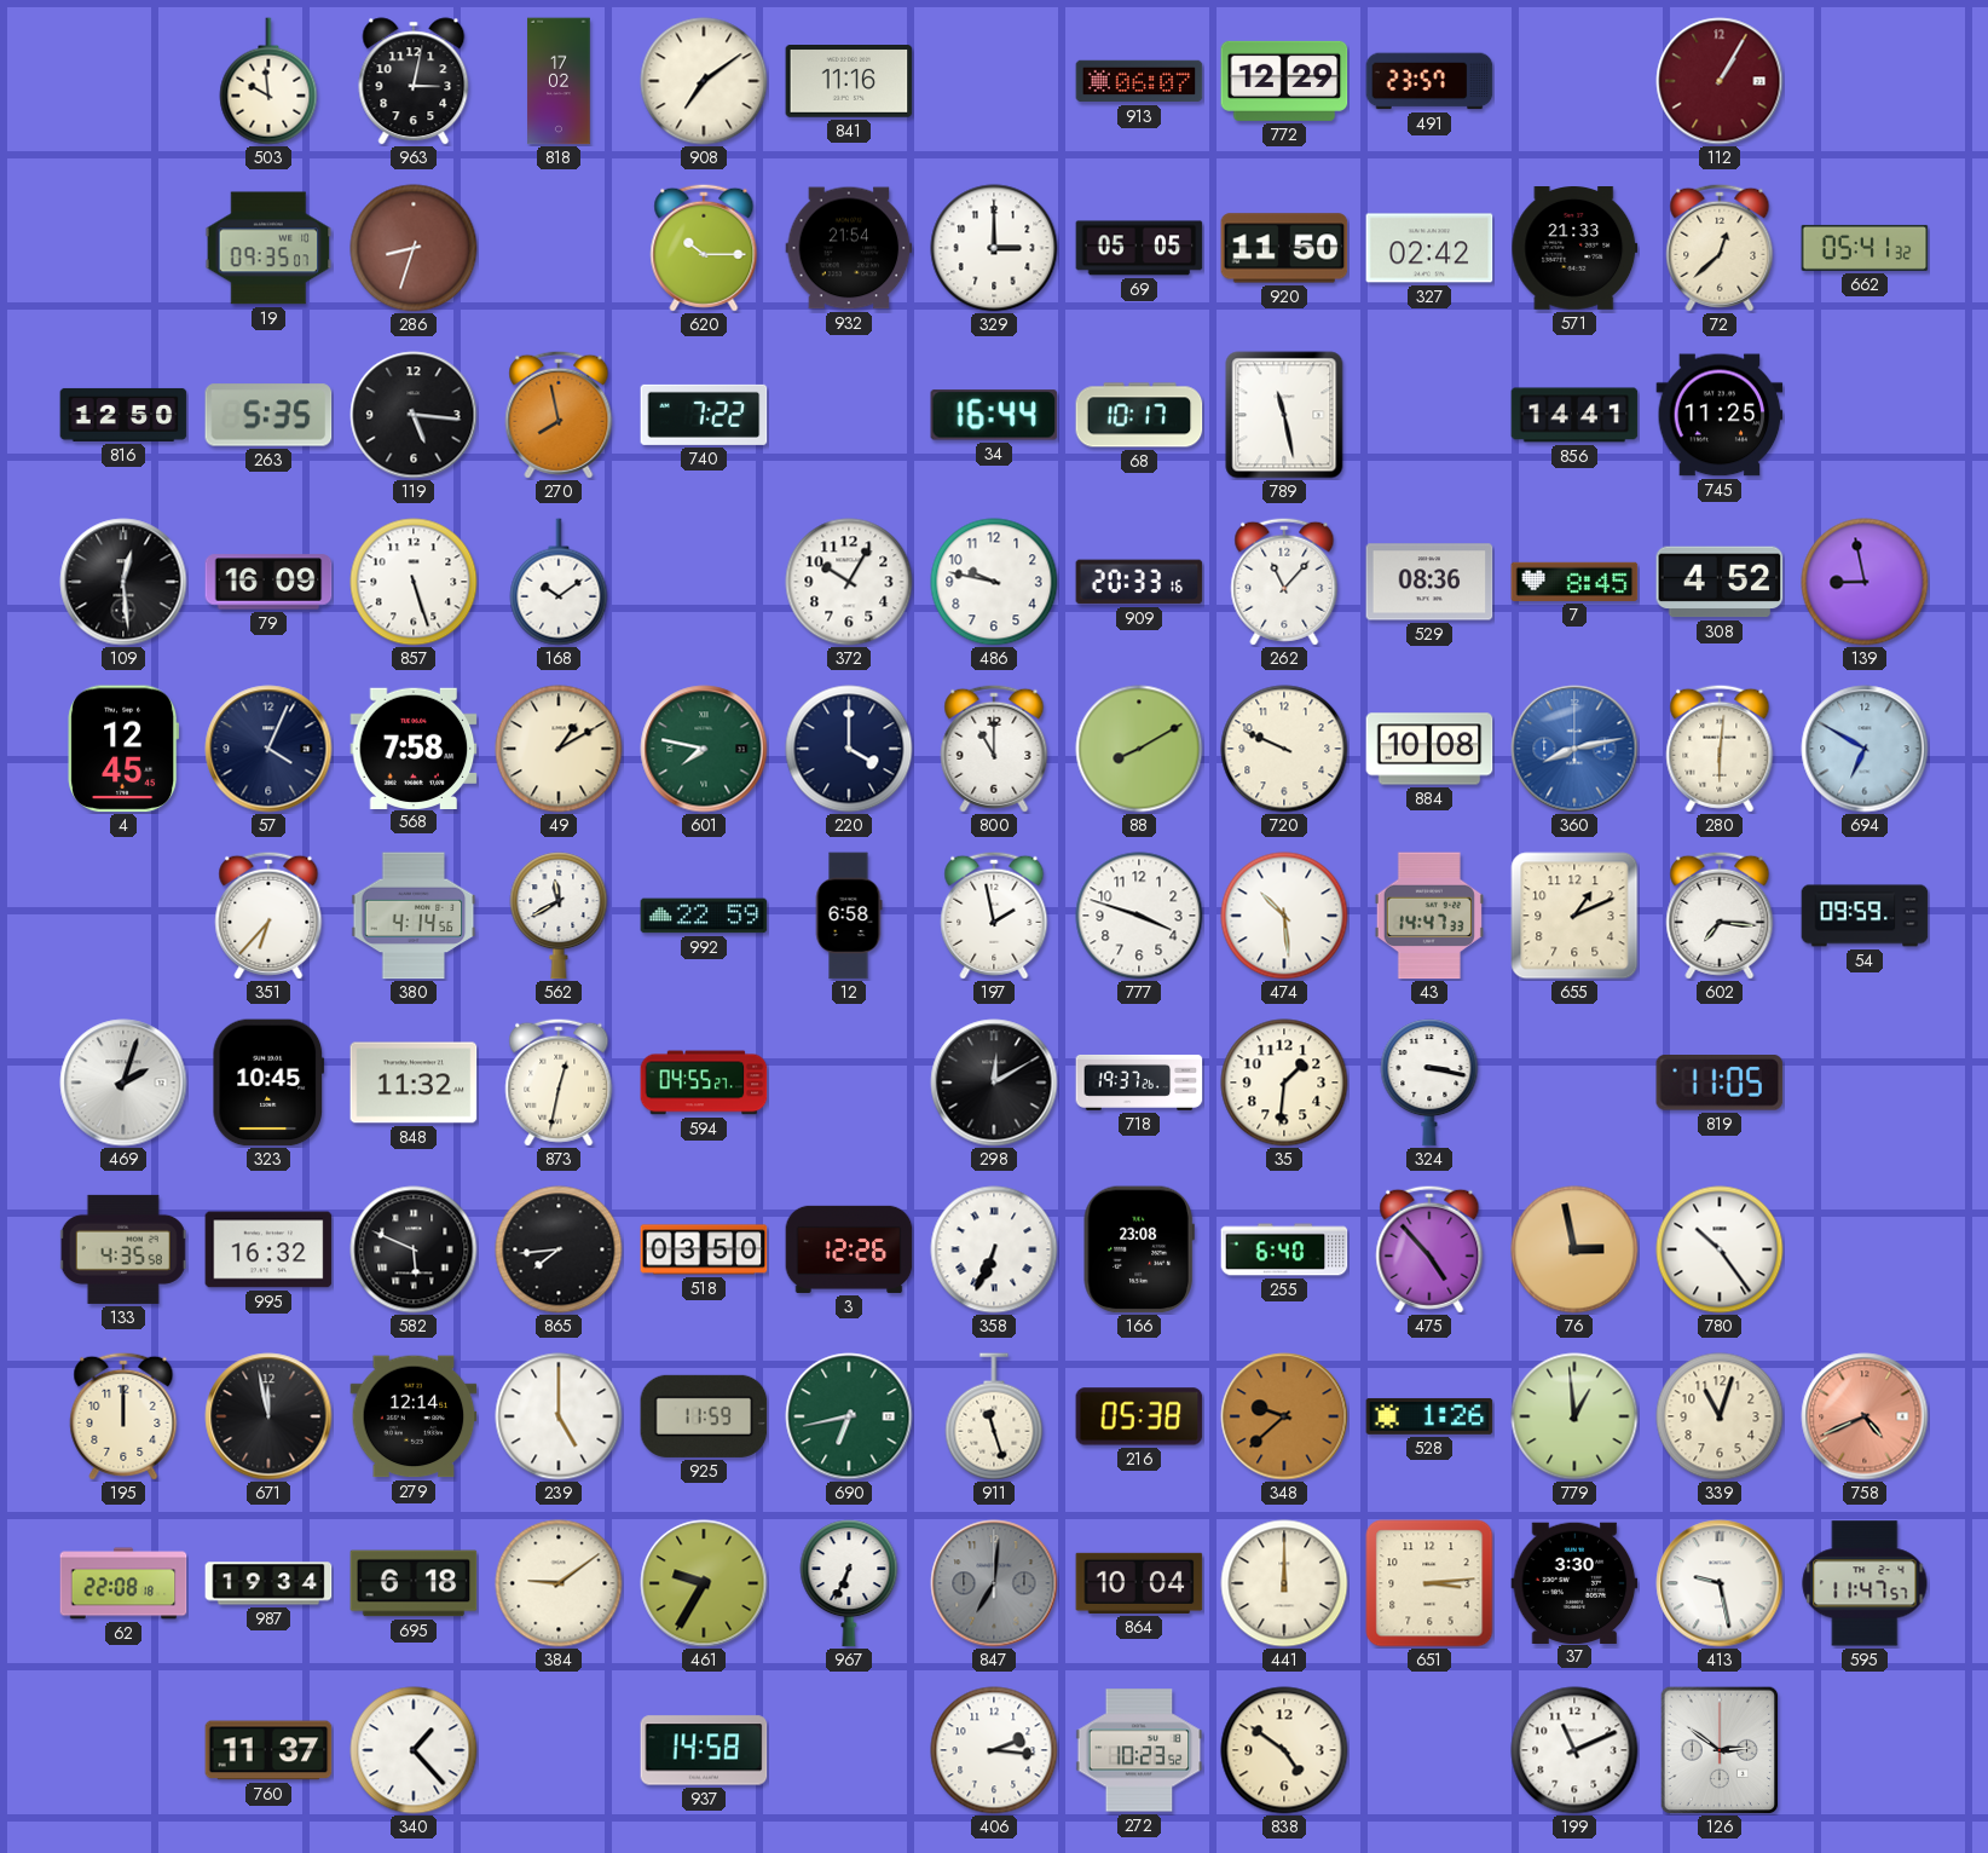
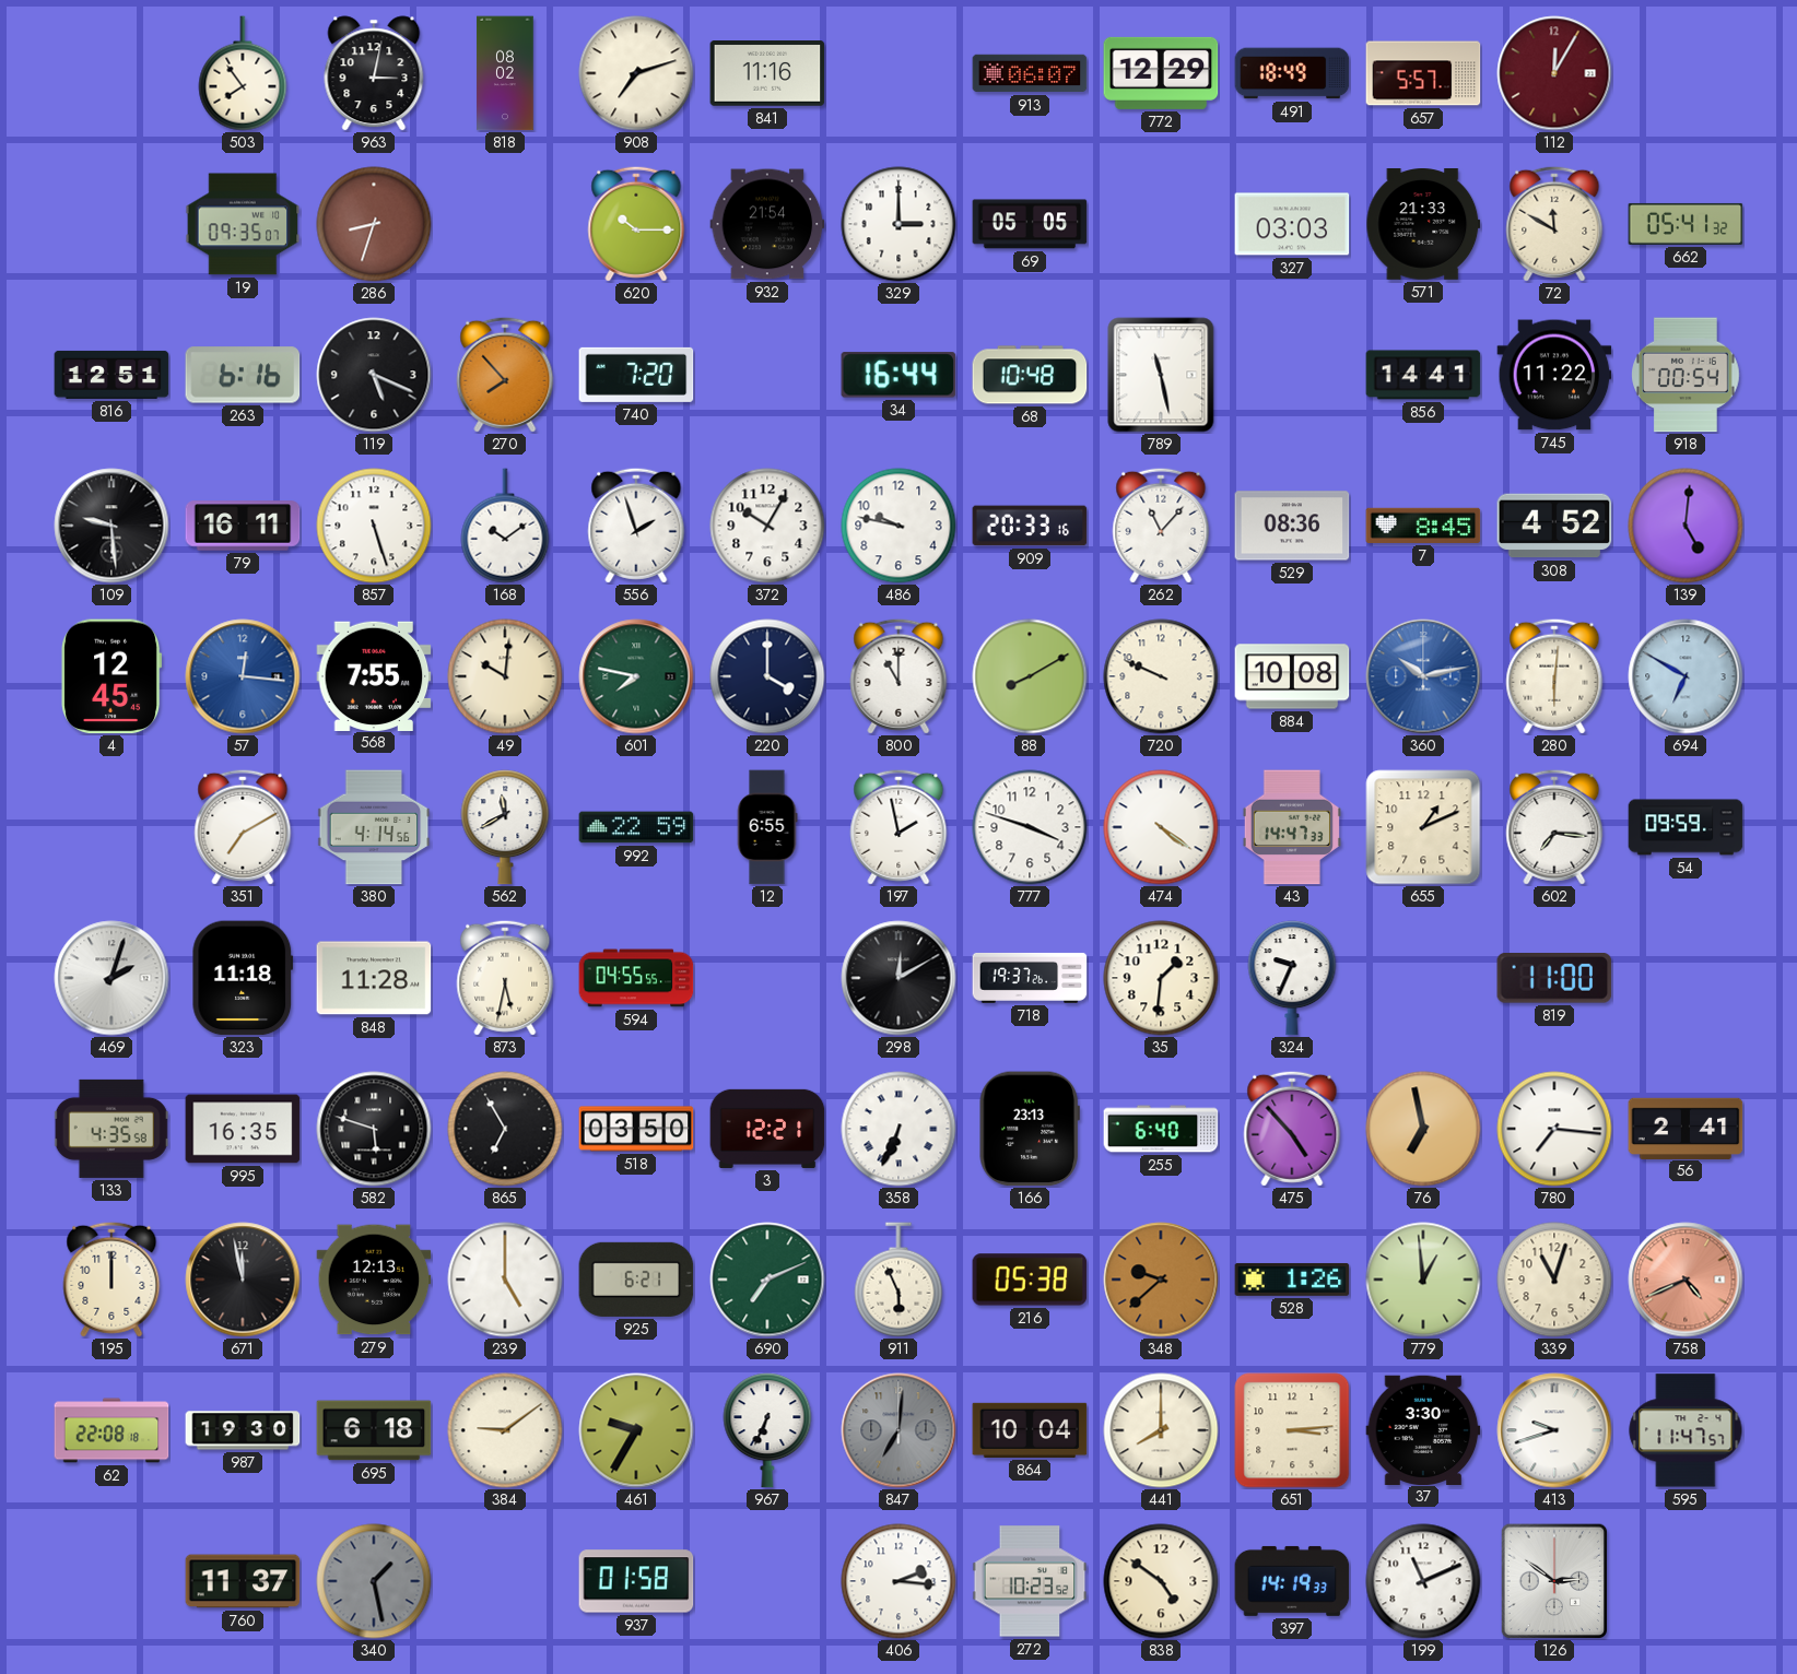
503: 9:59 -> 7:54 (243, 73)
818: 17:02 -> 08:02 (505, 73)
908: 7:09 -> 7:12 (636, 73)
491: 23:57 -> 18:49 (1292, 73)
657: none -> 5:57 (1423, 73)
112: 1:05 -> 12:05 (1554, 73)
920: 11:50 -> none (1284, 248)
327: 02:42 -> 03:03 (1292, 224)
72: 12:38 -> 11:50 (1554, 224)
816: 12:50 -> 12:51 (111, 375)
263: 5:35 -> 6:16 (243, 375)
119: 5:16 -> 5:19 (374, 375)
270: 7:58 -> 7:53 (505, 375)
740: 7:22 -> 7:20 (636, 375)
68: 10:17 -> 10:48 (1030, 375)
745: 11:25 -> 11:22 (1554, 375)
918: none -> 00:54 (1686, 375)
109: 12:29 -> 9:29 (111, 526)
79: 16:09 -> 16:11 (243, 526)
556: none -> 1:57 (636, 526)
139: 8:58 -> 5:01 (1686, 526)
57: 4:04 -> 12:16 (243, 676)
57 dial: navy -> blue (243, 676)
568: 7:58 -> 7:55 (374, 675)
49: 1:10 -> 10:01 (505, 676)
360: 8:13 -> 10:13 (1423, 676)
351: 6:37 -> 7:10 (243, 827)
12: 6:58 -> 6:55 (767, 827)
474: 10:29 -> 4:21 (1161, 827)
323: 10:45 -> 11:18 (243, 978)
848: 11:32 -> 11:28 (374, 978)
873: 12:32 -> 5:32 (505, 978)
594: 04:55:27 -> 04:55:55 (636, 978)
324: 3:17 -> 9:34 (1292, 978)
819: 11:05 -> 11:00 (1554, 979)
995: 16:32 -> 16:35 (243, 1129)
582: 5:49 -> 5:48 (374, 1129)
865: 7:44 -> 6:55 (505, 1129)
3: 12:26 -> 12:21 (767, 1129)
166: 23:08 -> 23:13 (1030, 1129)
76: 2:58 -> 6:58 (1423, 1129)
780: 10:24 -> 7:16 (1554, 1129)
56: none -> 2:41 (1686, 1128)
279: 12:14 -> 12:13 (374, 1280)
925: 11:59 -> 6:21 (636, 1280)
690: 6:43 -> 7:11 (767, 1280)
911: 11:27 -> 5:56 (898, 1280)
987: 19:34 -> 19:30 (243, 1430)
441: 12:00 -> 8:00 (1161, 1430)
413: 9:28 -> 9:42 (1554, 1430)
340: 1:23 -> 1:28 (374, 1581)
340 dial: white -> grey (374, 1581)
937: 14:58 -> 01:58 (636, 1581)
397: none -> 14:19 (1292, 1581)
